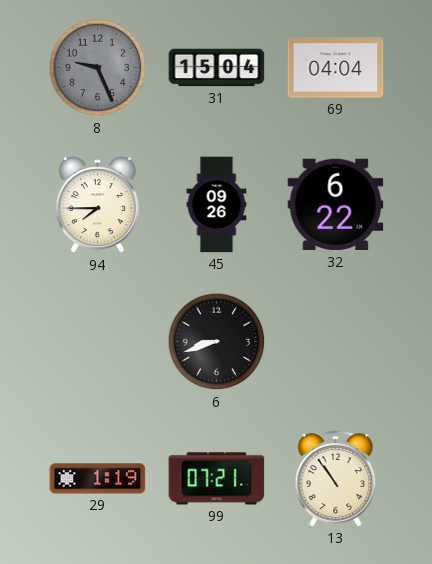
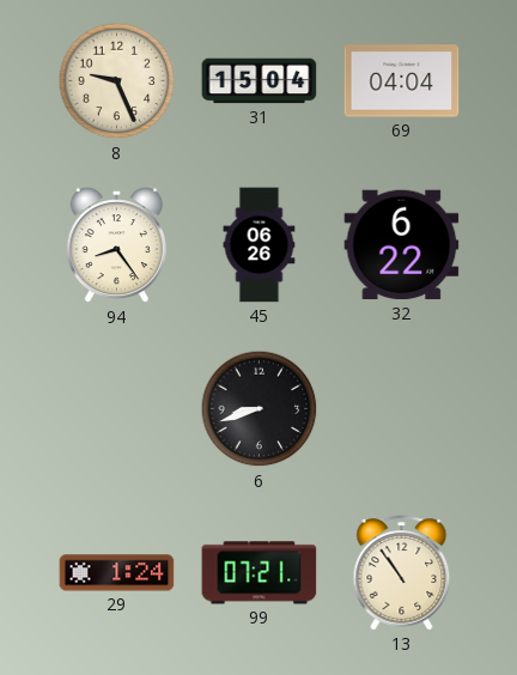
8 dial: grey -> cream (117, 81)
94: 7:45 -> 8:24 (116, 245)
45: 09:26 -> 06:26 (260, 245)
29: 1:19 -> 1:24 (117, 573)
